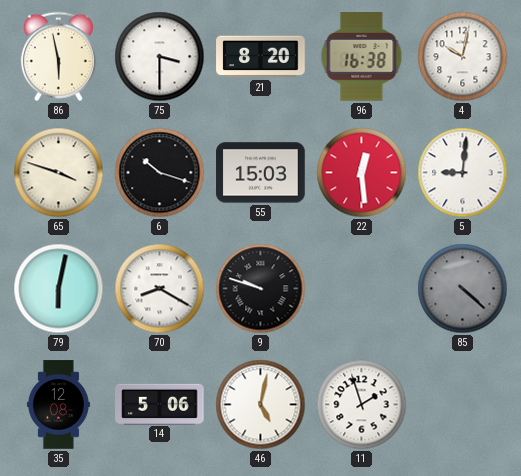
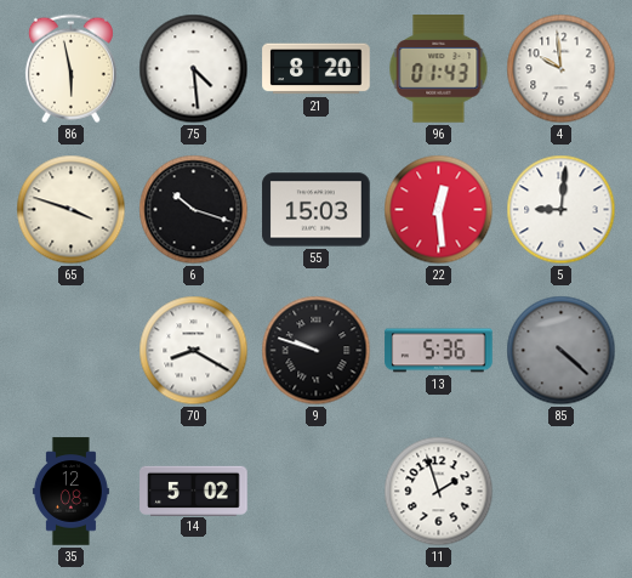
75: 3:30 -> 4:29 (194, 69)
96: 16:38 -> 01:43 (439, 69)
4: 10:02 -> 9:59 (562, 69)
79: 6:02 -> none (59, 289)
13: none -> 5:36 (439, 351)
14: 5:06 -> 5:02 (194, 491)
46: 5:02 -> none (261, 405)
